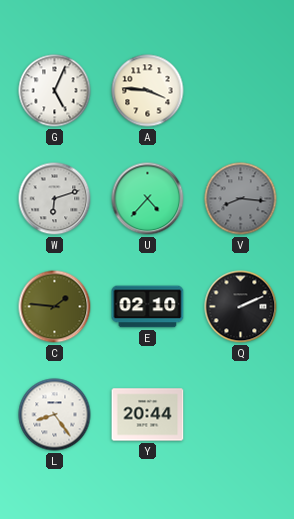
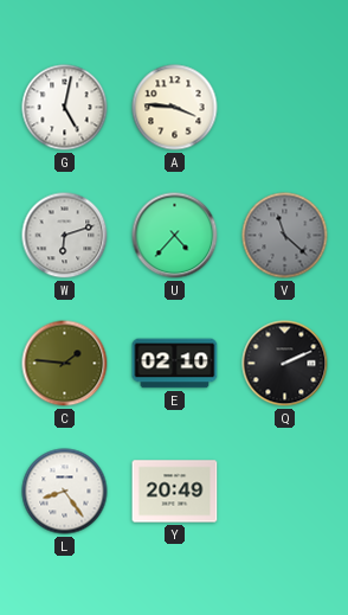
G: 5:04 -> 5:02 (65, 108)
V: 8:16 -> 11:22 (285, 236)
Y: 20:44 -> 20:49 (175, 492)
